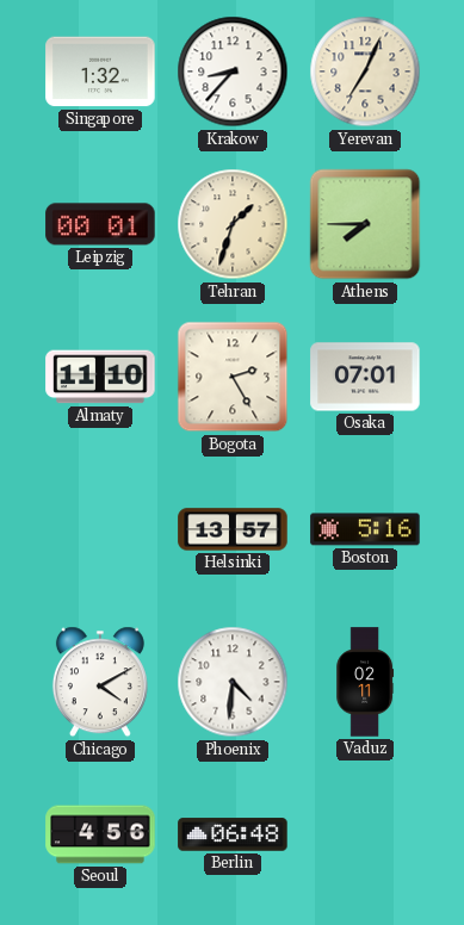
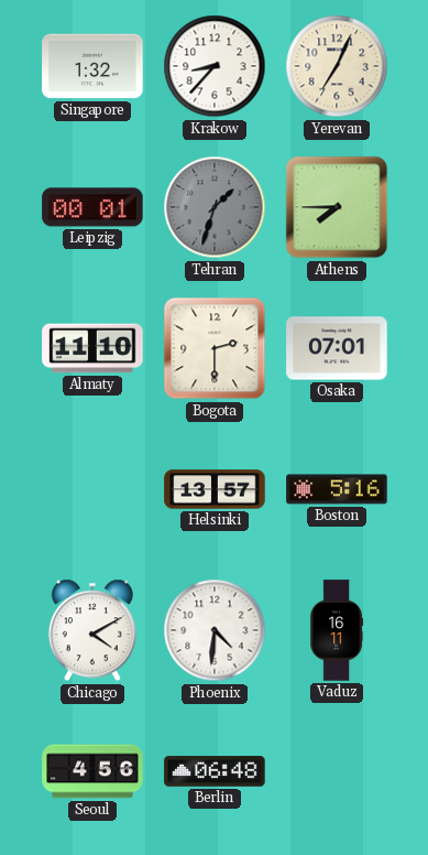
Tehran dial: cream -> grey (215, 207)
Bogota: 2:25 -> 2:30 (215, 348)
Vaduz: 02:11 -> 16:11 (337, 630)
